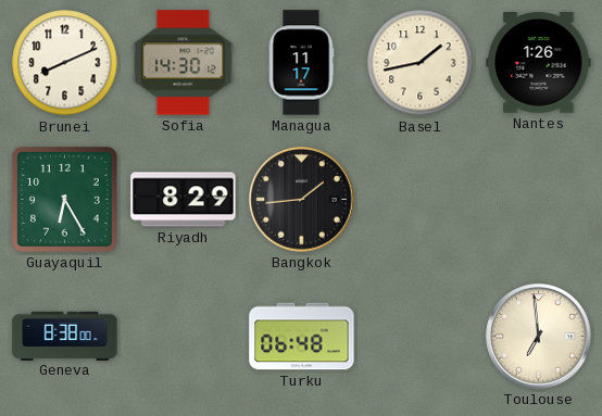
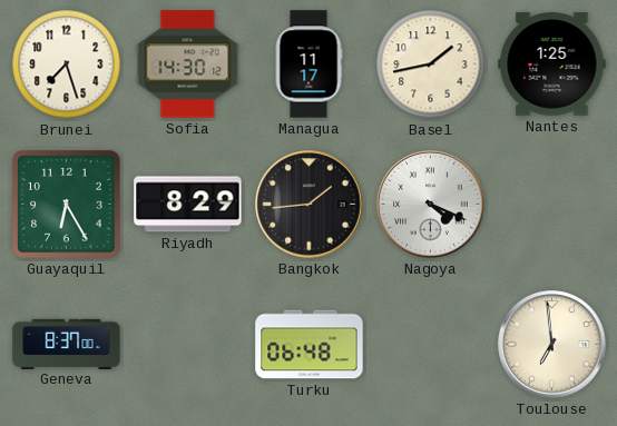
Brunei: 8:11 -> 7:27 (67, 65)
Nantes: 1:26 -> 1:25 (552, 65)
Nagoya: none -> 4:19 (431, 205)
Geneva: 8:38 -> 8:37 (67, 344)
